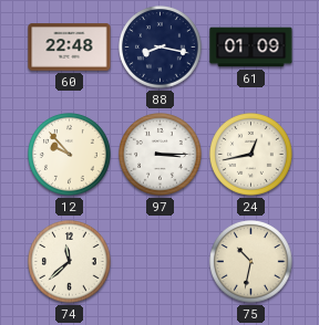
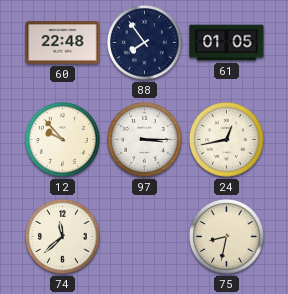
88: 8:17 -> 7:54 (145, 43)
61: 01:09 -> 01:05 (227, 43)
75: 10:32 -> 8:32 (227, 237)
